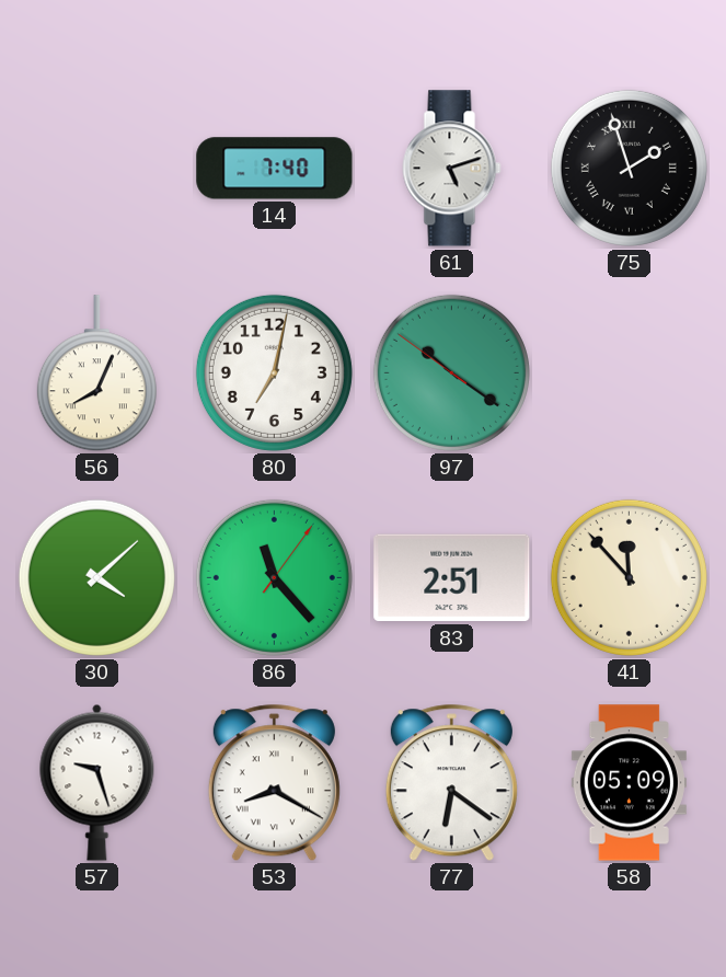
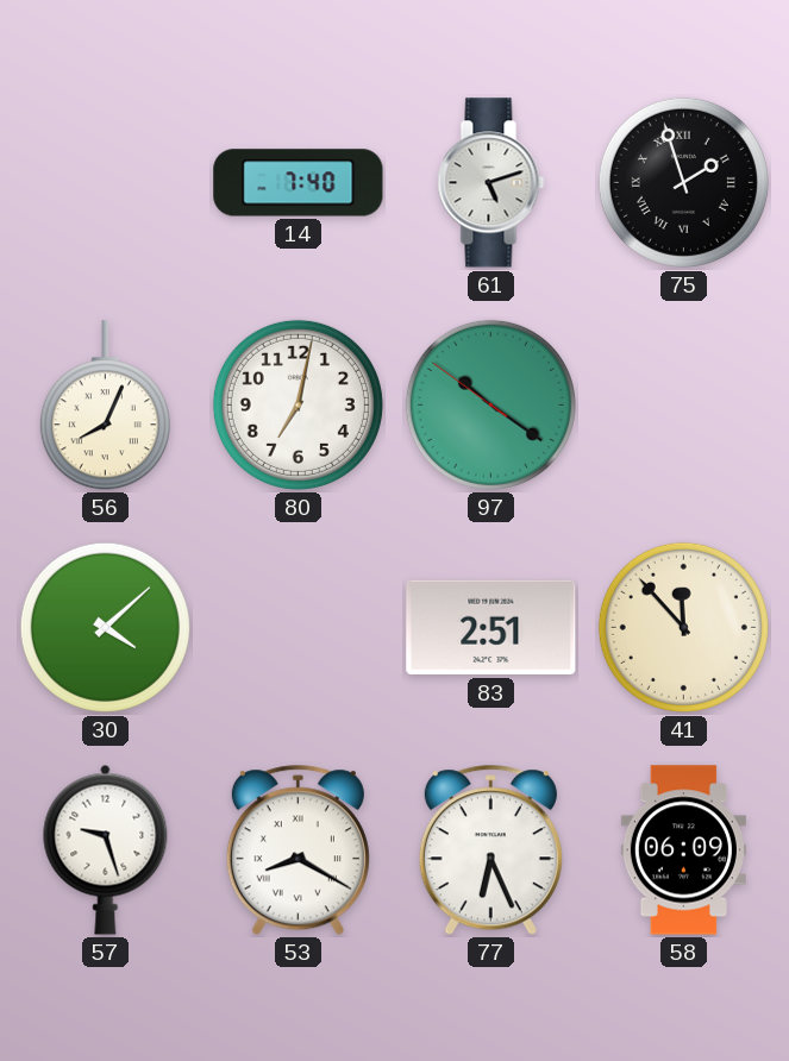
86: 11:23 -> none (274, 577)
77: 6:21 -> 6:26 (490, 850)
58: 05:09 -> 06:09 (683, 850)
